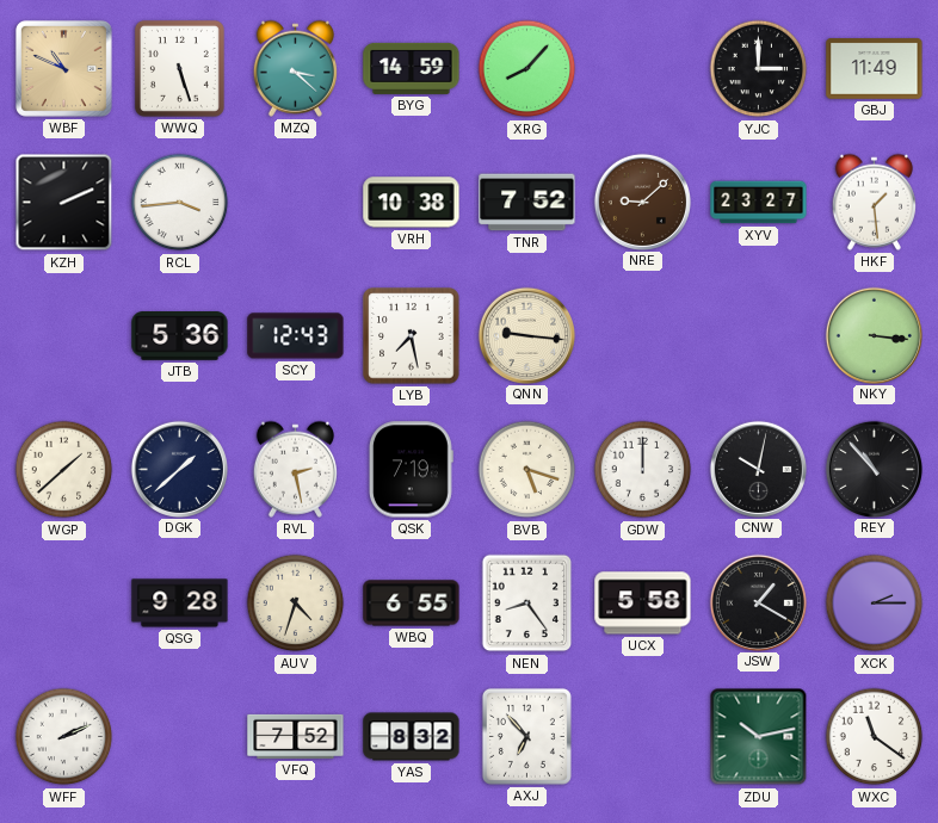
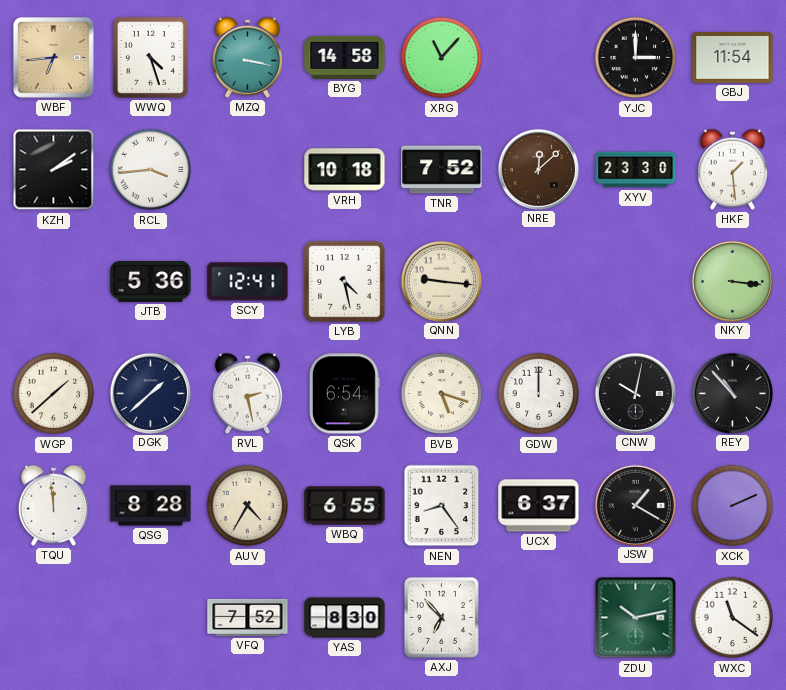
WBF: 10:49 -> 6:44 (53, 57)
WWQ: 5:27 -> 4:27 (150, 57)
MZQ: 3:22 -> 3:17 (247, 57)
BYG: 14:59 -> 14:58 (345, 57)
XRG: 8:07 -> 11:07 (442, 58)
GBJ: 11:49 -> 11:54 (733, 58)
KZH: 2:11 -> 2:09 (54, 170)
VRH: 10:38 -> 10:18 (345, 170)
NRE: 9:08 -> 12:08 (538, 169)
XYV: 23:27 -> 23:30 (636, 170)
SCY: 12:43 -> 12:41 (248, 282)
LYB: 7:28 -> 4:28 (345, 282)
QSK: 7:19 -> 6:54 (344, 394)
TQU: none -> 11:59 (53, 505)
QSG: 9:28 -> 8:28 (151, 506)
AUV: 4:33 -> 4:35 (248, 506)
UCX: 5:58 -> 6:37 (539, 506)
XCK: 2:15 -> 2:11 (733, 506)
WFF: 2:11 -> none (64, 737)
YAS: 8:32 -> 8:30 (345, 618)
